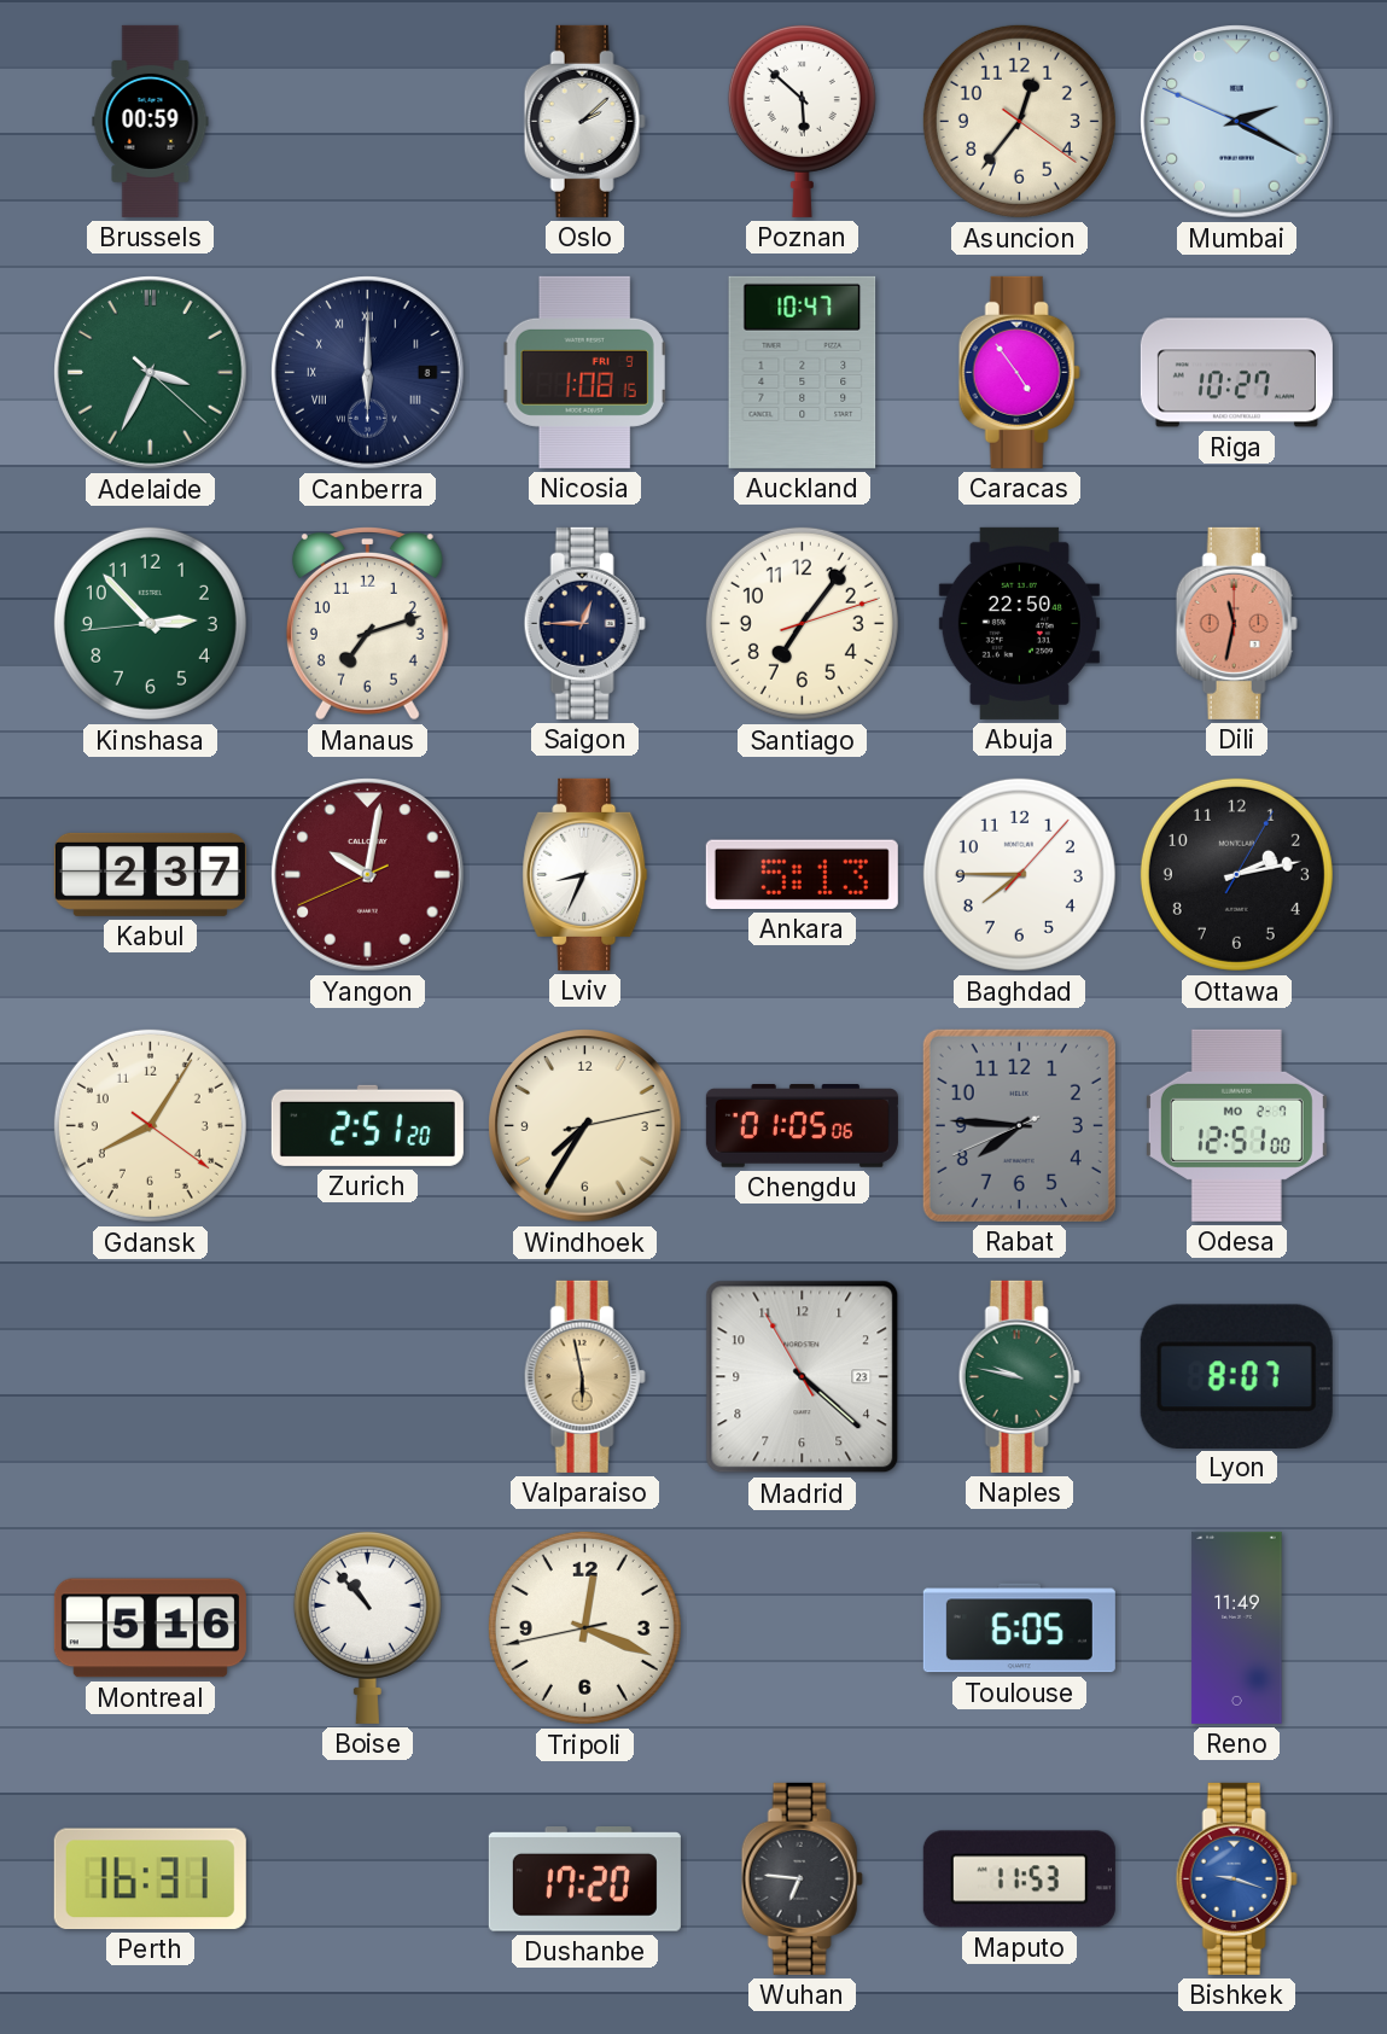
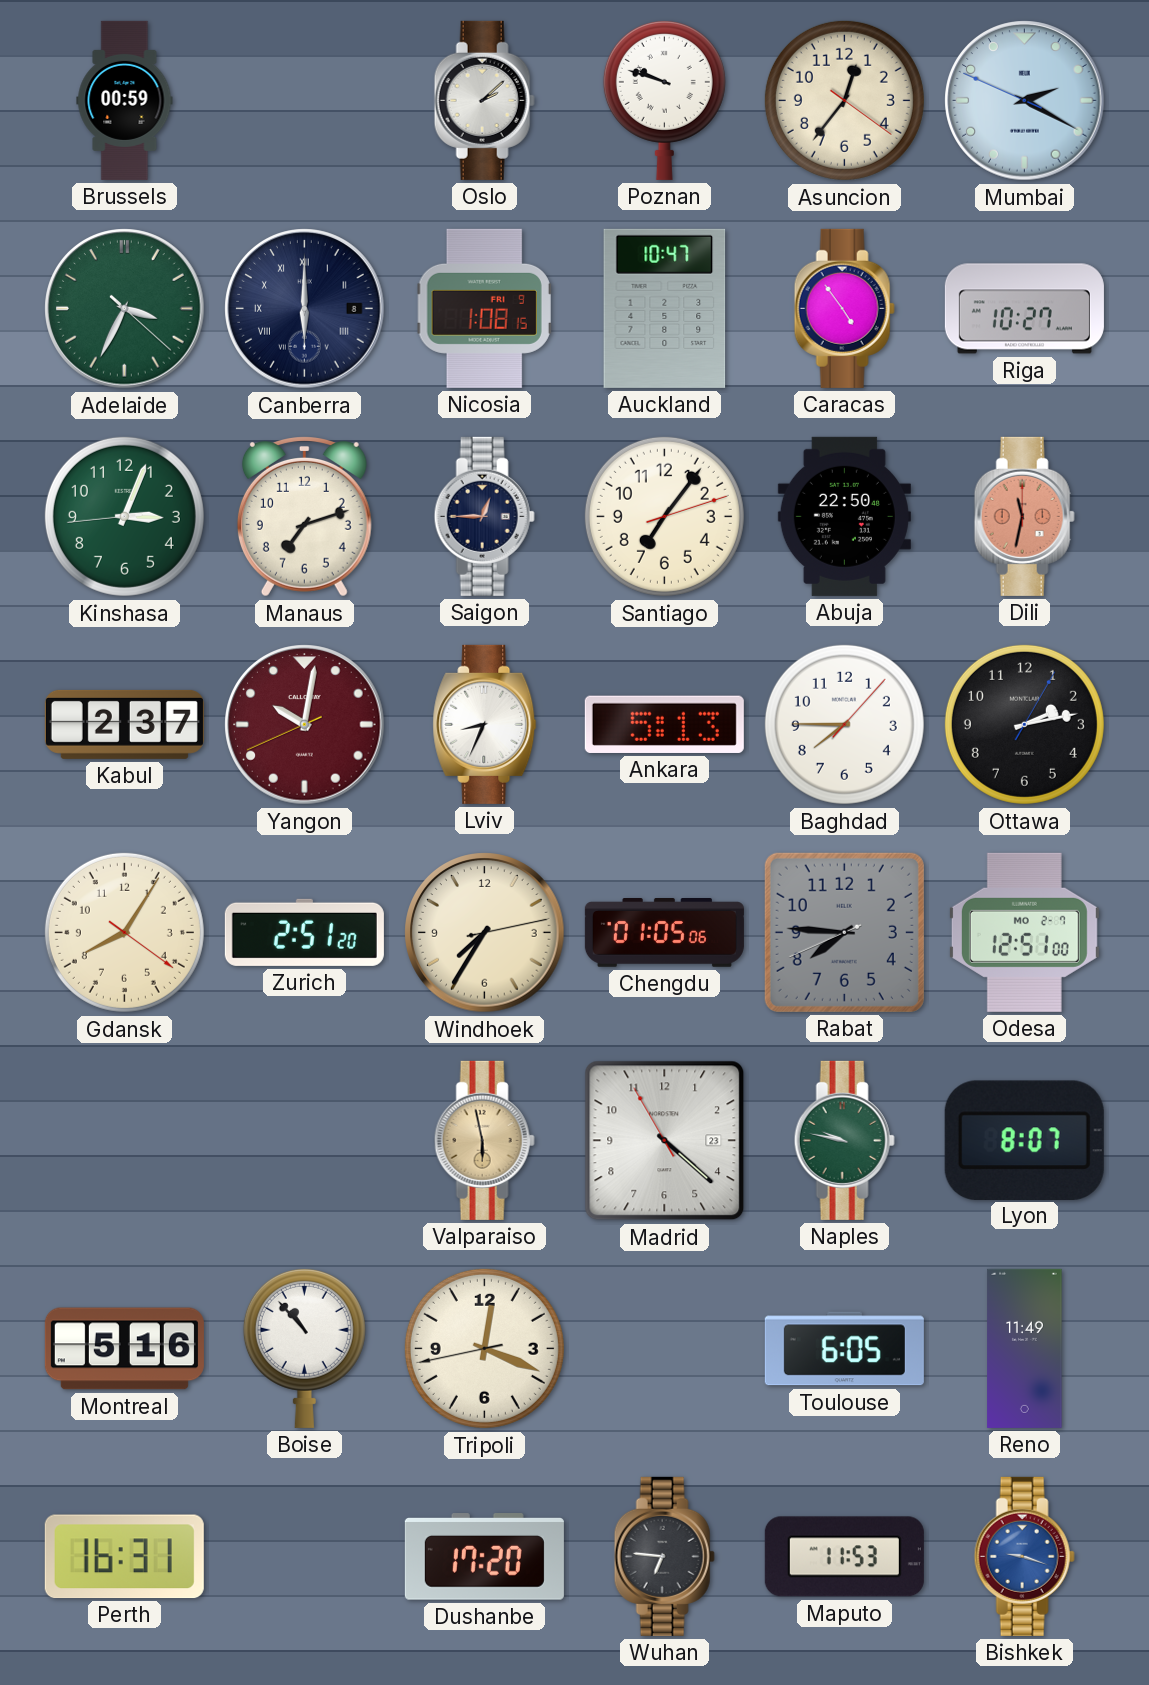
Poznan: 5:52 -> 9:48 (664, 100)
Kinshasa: 2:52 -> 3:03 (124, 516)
